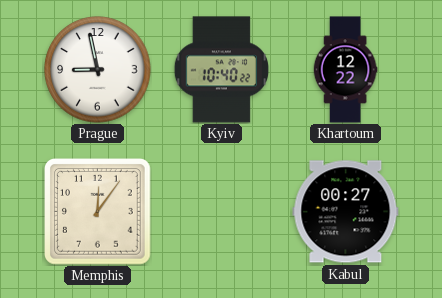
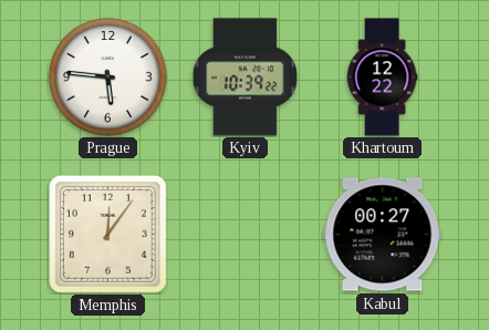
Prague: 8:58 -> 5:46 (108, 78)
Kyiv: 10:40 -> 10:39 (245, 78)
